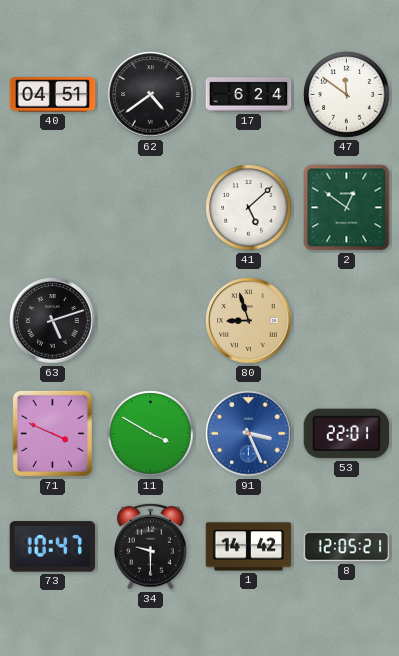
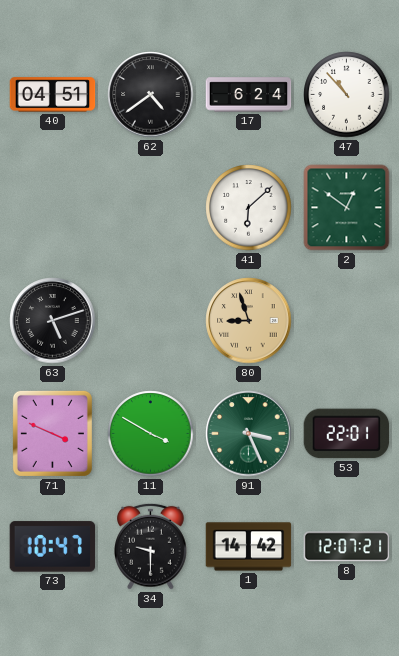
47: 11:51 -> 10:53 (347, 95)
41: 5:08 -> 6:08 (249, 208)
91 dial: blue -> green (249, 434)
8: 12:05 -> 12:07 (347, 547)
